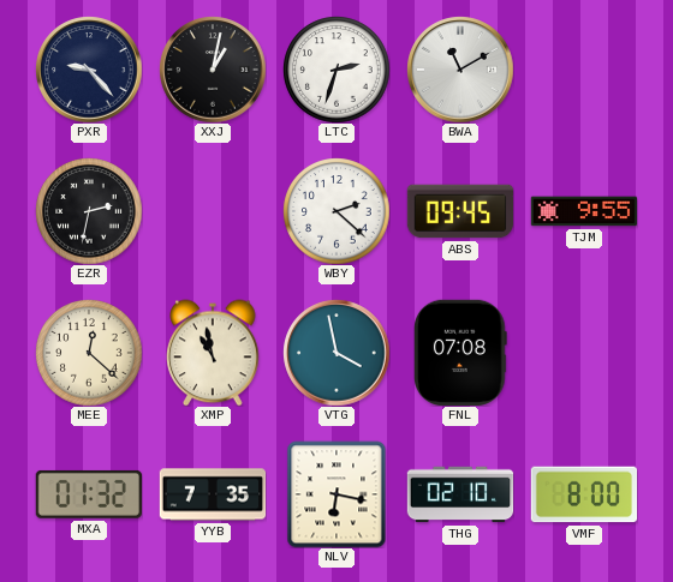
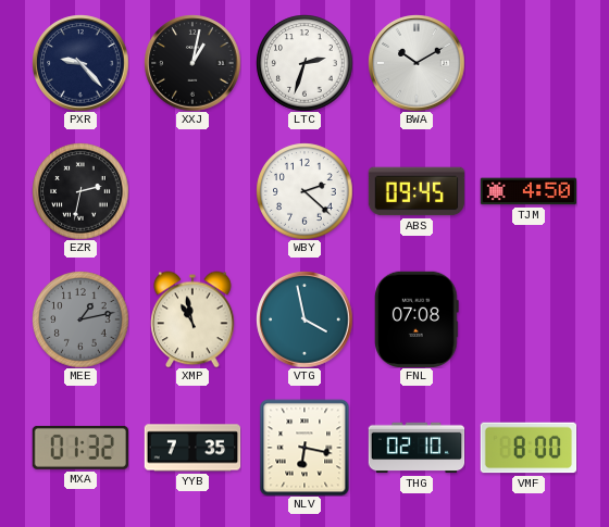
BWA: 11:10 -> 10:10 (417, 63)
TJM: 9:55 -> 4:50 (529, 191)
MEE: 12:22 -> 1:13 (80, 319)
MEE dial: cream -> grey (80, 319)
